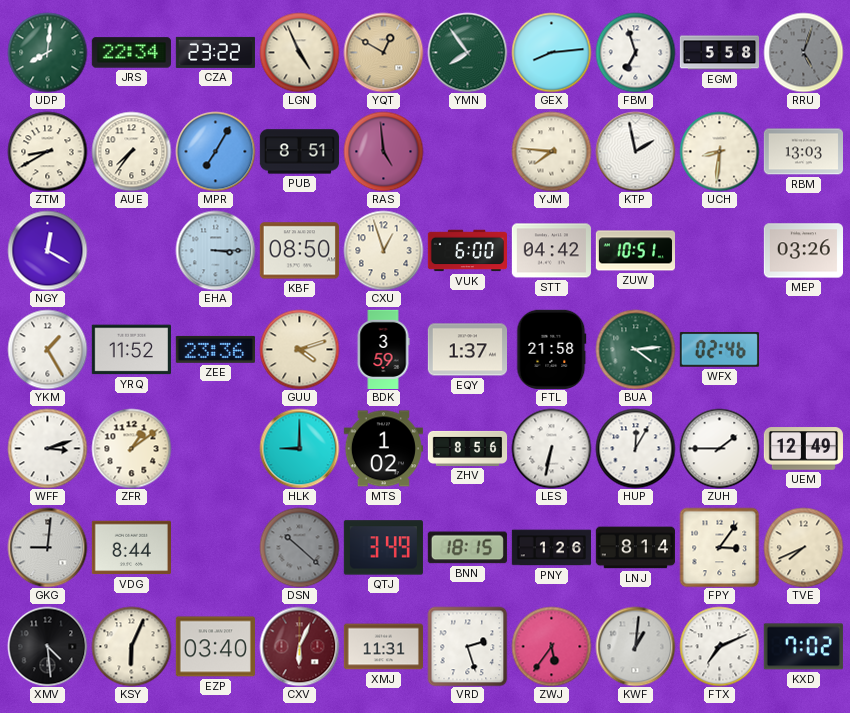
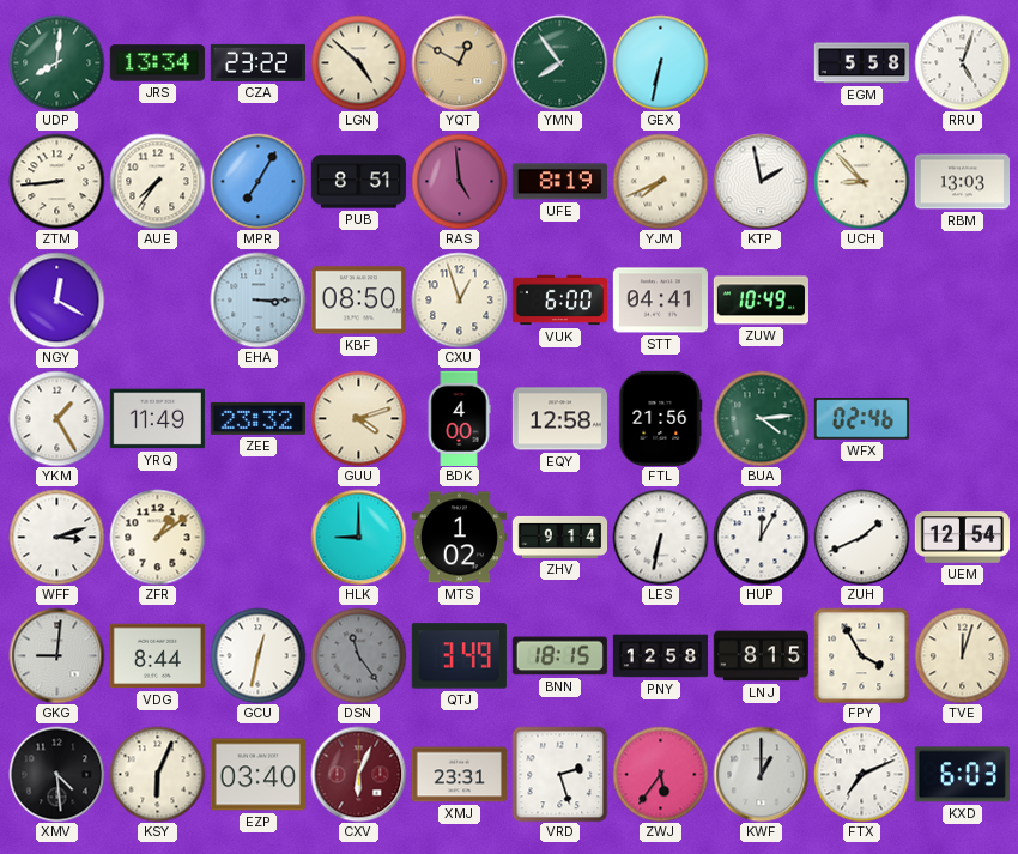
JRS: 22:34 -> 13:34 (157, 63)
LGN: 4:56 -> 4:52 (358, 62)
GEX: 8:14 -> 6:32 (660, 62)
FBM: 6:57 -> none (635, 52)
RRU dial: grey -> white (962, 62)
ZTM: 8:40 -> 8:44 (56, 181)
UFE: none -> 8:19 (559, 182)
YJM: 7:46 -> 7:41 (660, 181)
UCH: 8:31 -> 8:53 (861, 181)
STT: 04:42 -> 04:41 (660, 301)
ZUW: 10:51 -> 10:49 (761, 301)
MEP: 03:26 -> none (803, 251)
YRQ: 11:52 -> 11:49 (157, 419)
ZEE: 23:36 -> 23:32 (257, 418)
BDK: 3:59 -> 4:00 (459, 418)
EQY: 1:37 -> 12:58 (559, 419)
FTL: 21:58 -> 21:56 (661, 418)
ZHV: 8:56 -> 9:14 (559, 537)
ZUH: 1:45 -> 1:41 (861, 537)
UEM: 12:49 -> 12:54 (962, 538)
GCU: none -> 12:32 (257, 655)
DSN: 10:22 -> 11:24 (358, 655)
PNY: 1:26 -> 12:58 (660, 656)
LNJ: 8:14 -> 8:15 (761, 656)
FPY: 3:06 -> 3:55 (861, 655)
TVE: 7:41 -> 12:03 (962, 655)
XMJ: 11:31 -> 23:31 (459, 775)
KWF: 1:01 -> 1:00 (761, 774)
KXD: 7:02 -> 6:03 (962, 775)
